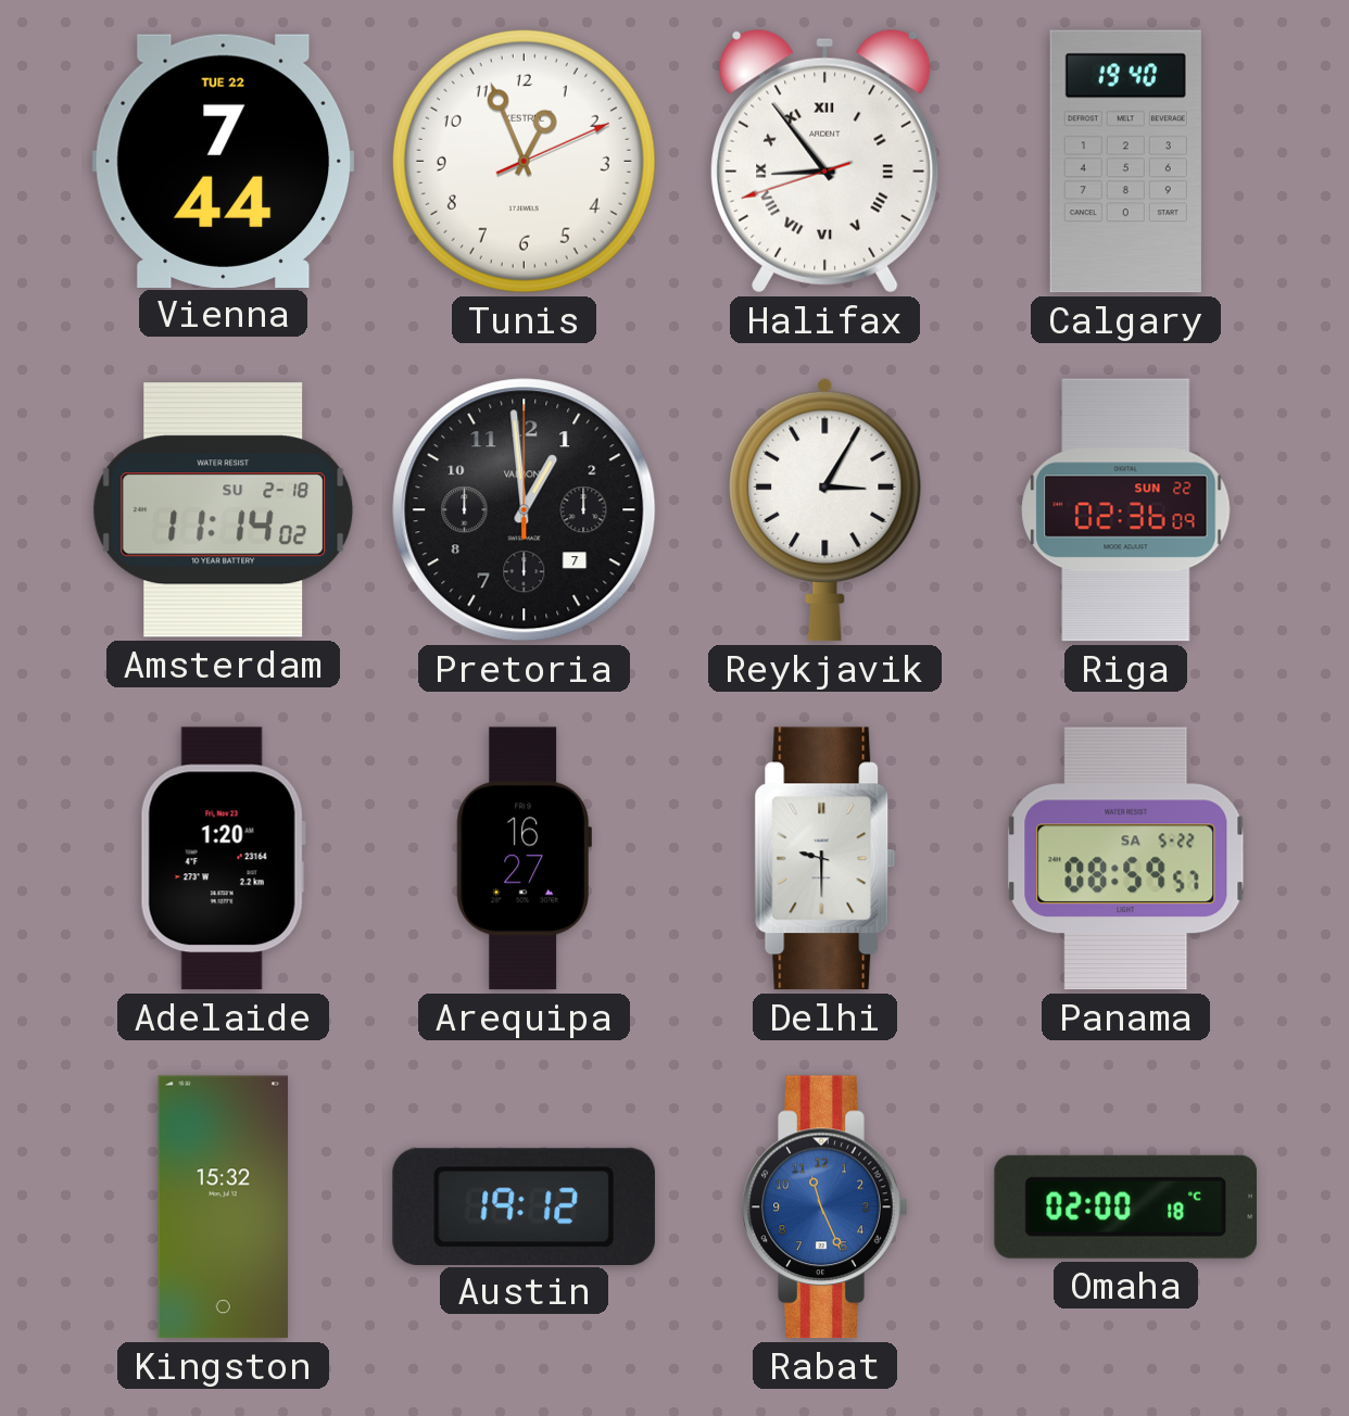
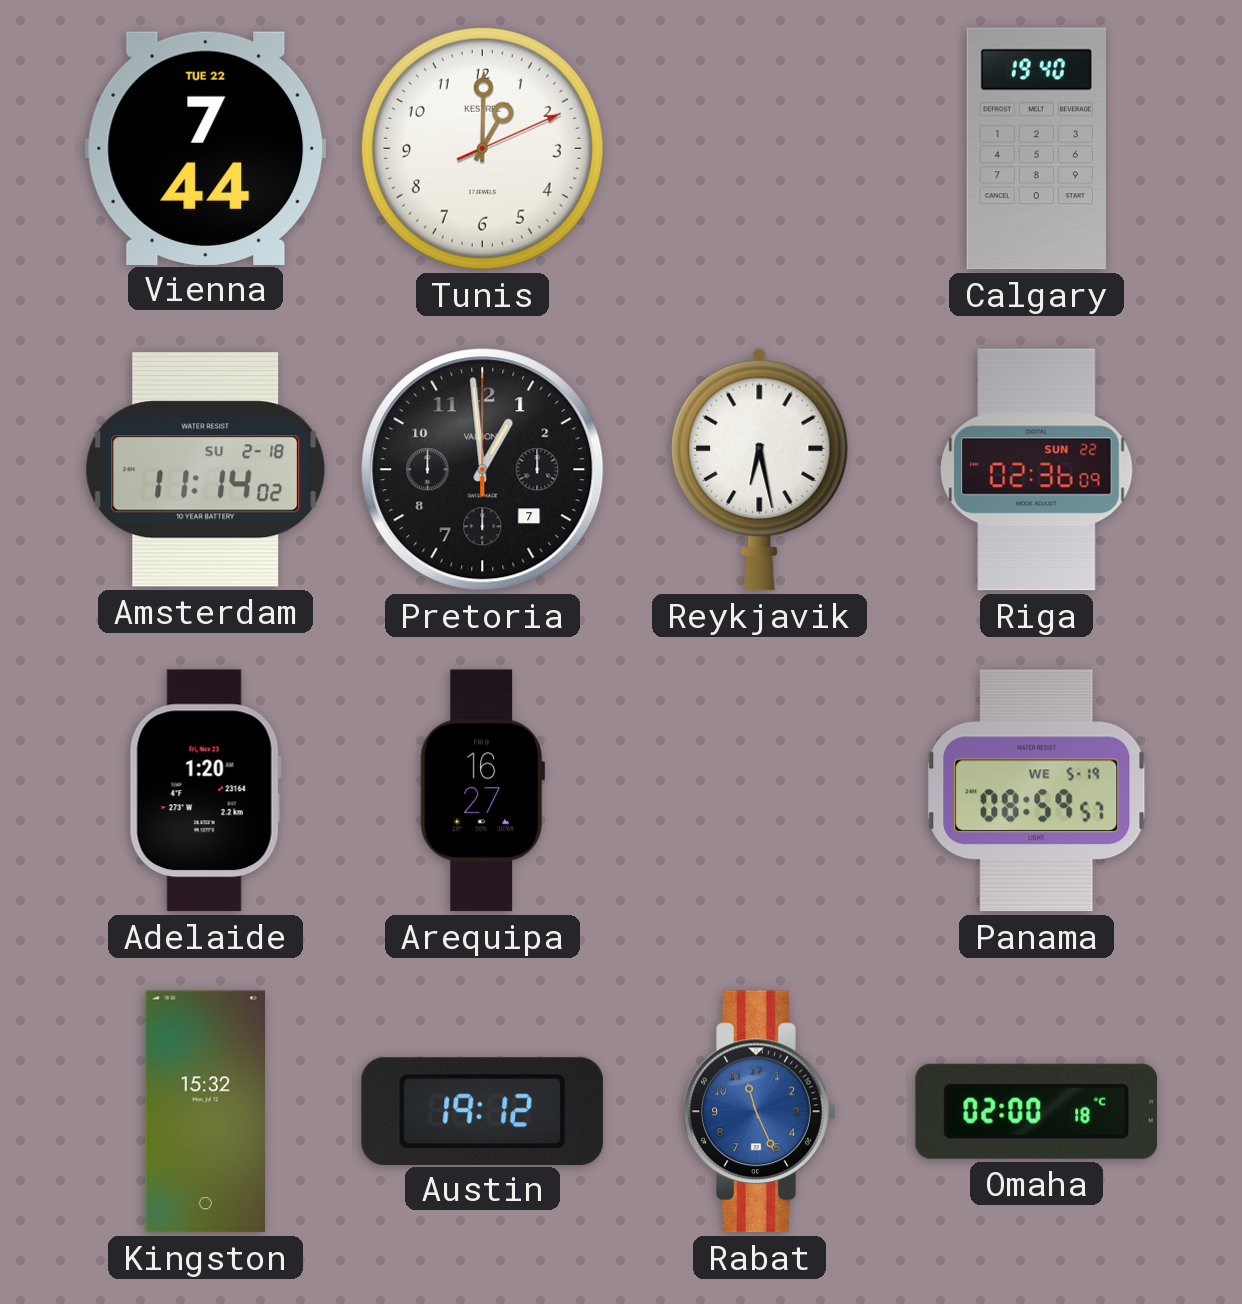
Tunis: 12:56 -> 1:00 (482, 148)
Halifax: 8:53 -> none (825, 161)
Reykjavik: 3:05 -> 6:28 (760, 469)
Delhi: 9:30 -> none (825, 859)
Panama date: SA 5-22 -> WE 5-19 (1037, 791)
